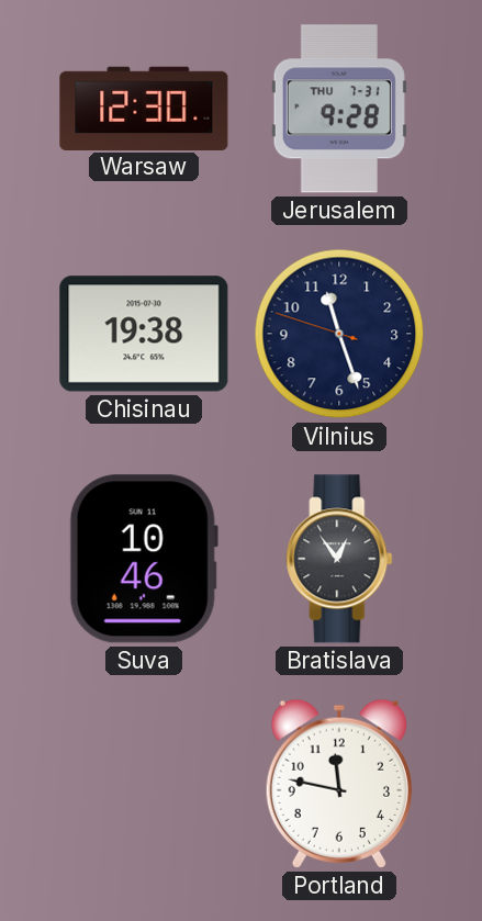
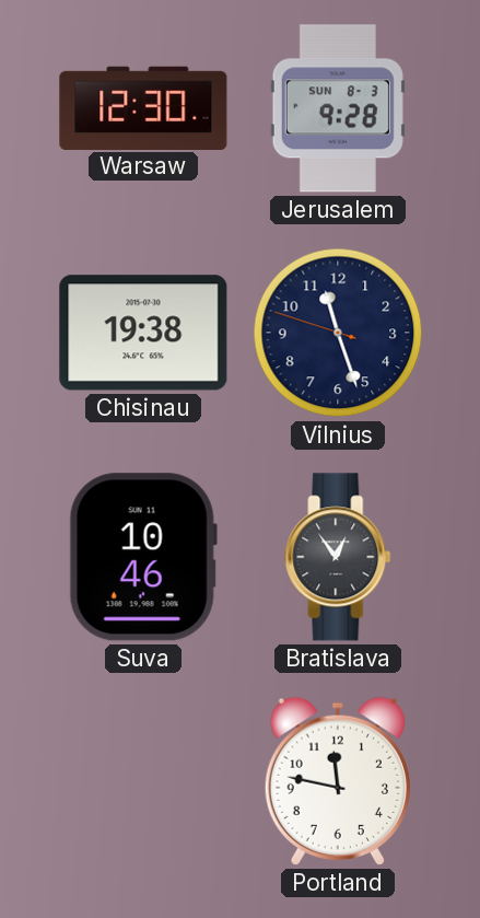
Jerusalem date: THU 7-31 -> SUN 8-3 (338, 108)
